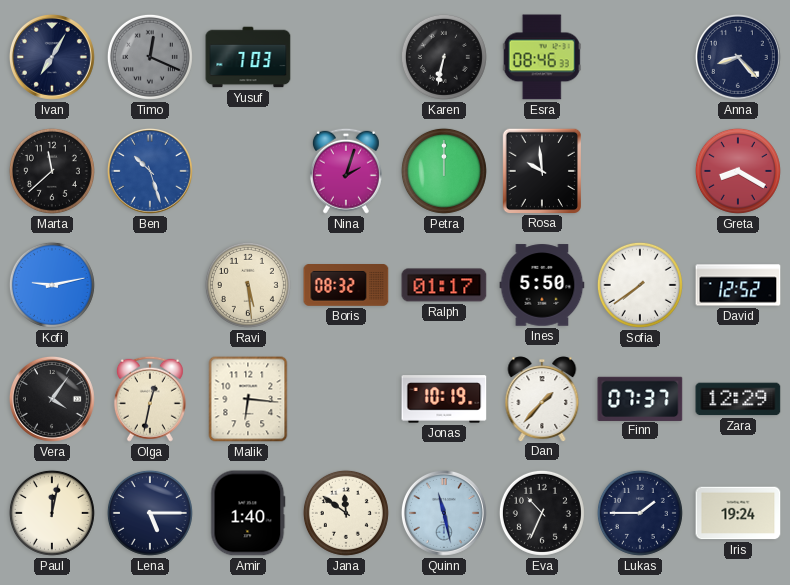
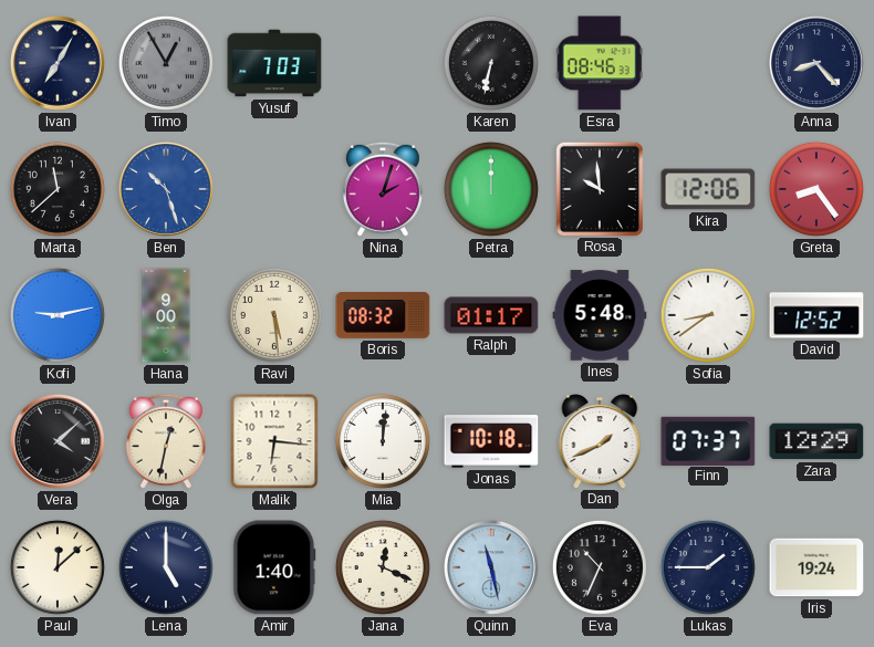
Timo: 12:19 -> 12:55 (166, 63)
Kira: none -> 12:06 (708, 189)
Greta: 8:20 -> 8:24 (816, 189)
Hana: none -> 9:00 (166, 315)
Ines: 5:50 -> 5:48 (600, 315)
Sofia: 7:39 -> 8:39 (708, 315)
Vera: 4:06 -> 4:08 (58, 441)
Mia: none -> 12:01 (383, 441)
Jonas: 10:19 -> 10:18 (491, 441)
Dan: 1:37 -> 1:41 (600, 441)
Paul: 12:02 -> 12:08 (58, 567)
Lena: 5:15 -> 5:00 (166, 567)
Jana: 11:51 -> 12:19 (383, 567)
